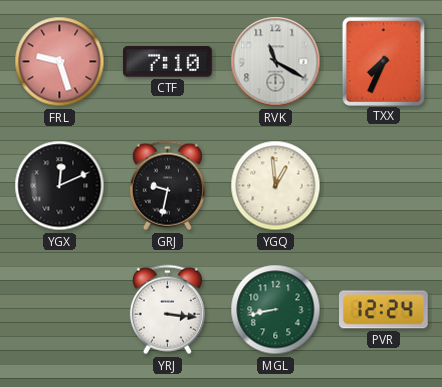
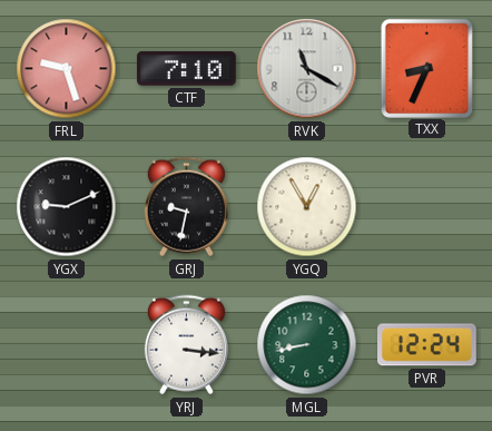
TXX: 7:34 -> 8:34 (426, 68)
YGX: 12:11 -> 9:11 (67, 207)
YGQ: 12:59 -> 12:55 (307, 207)
